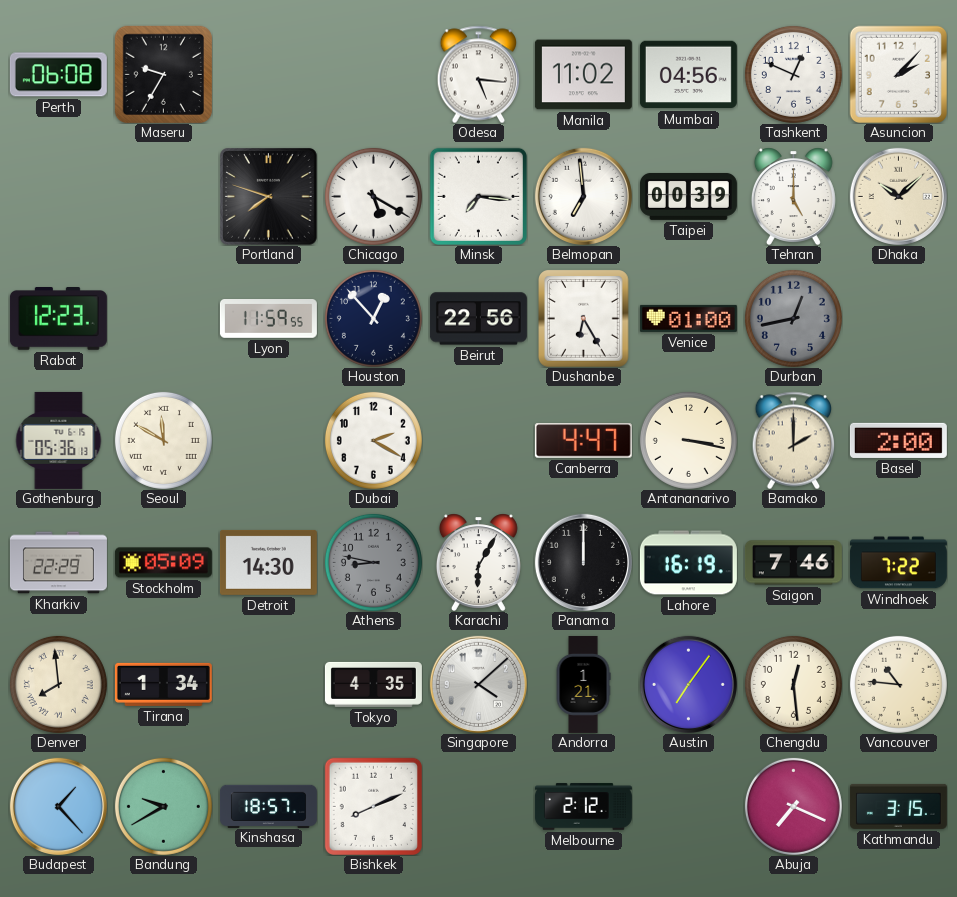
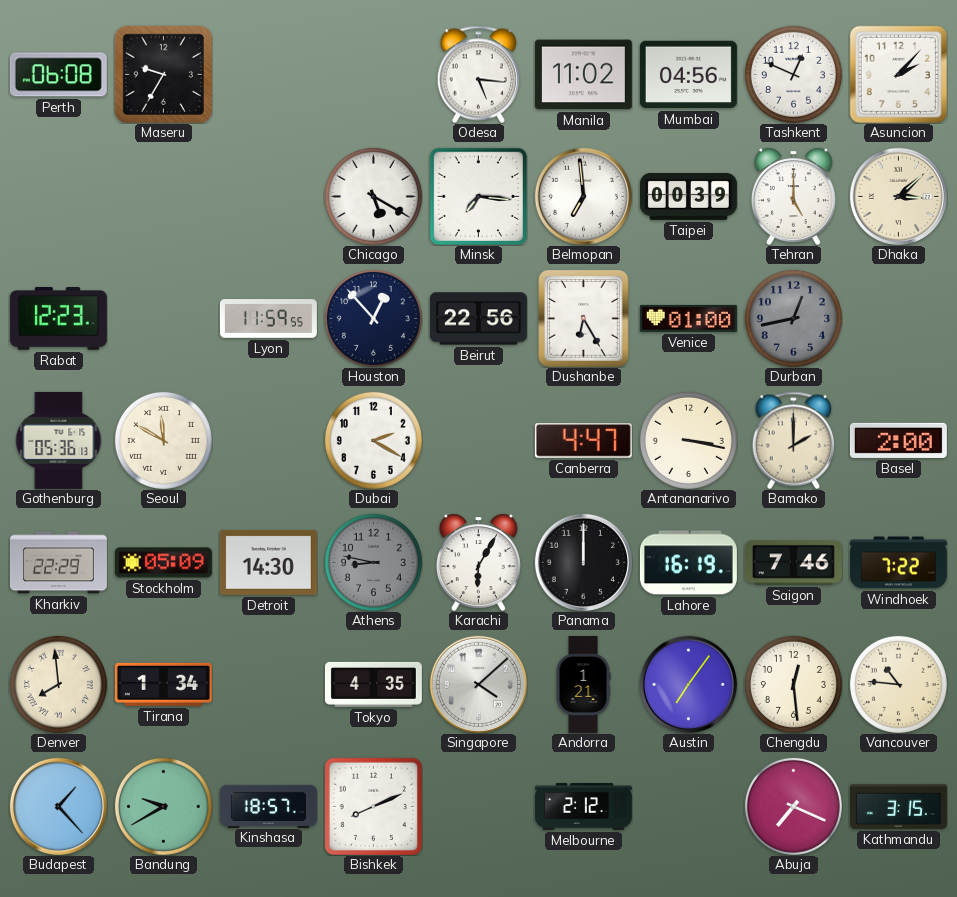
Portland: 7:48 -> none (269, 197)
Dhaka: 10:08 -> 3:08 (898, 196)
